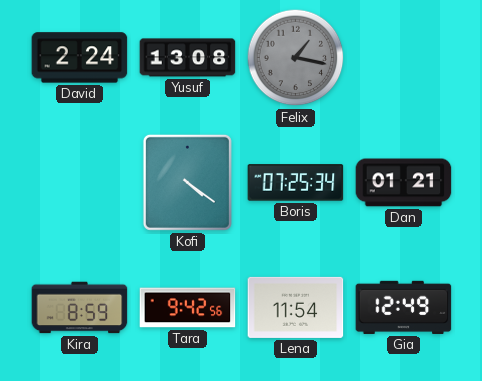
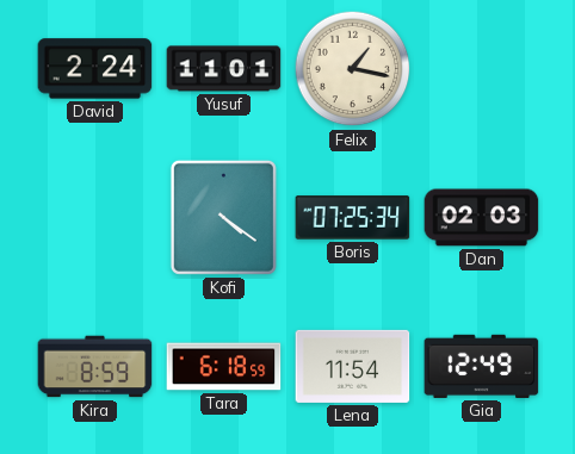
Yusuf: 13:08 -> 11:01 (224, 69)
Felix dial: grey -> cream (353, 69)
Dan: 01:21 -> 02:03 (482, 218)
Tara: 9:42 -> 6:18 (224, 367)
